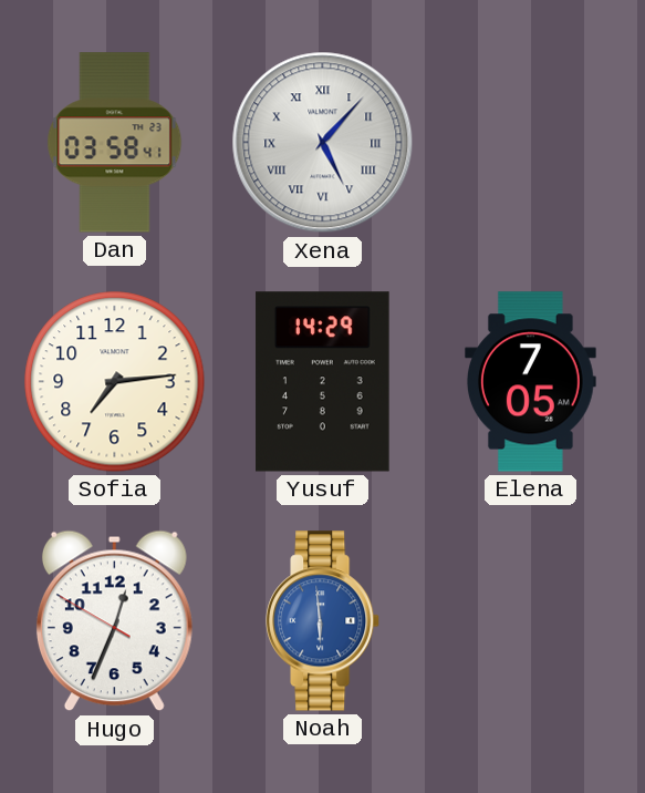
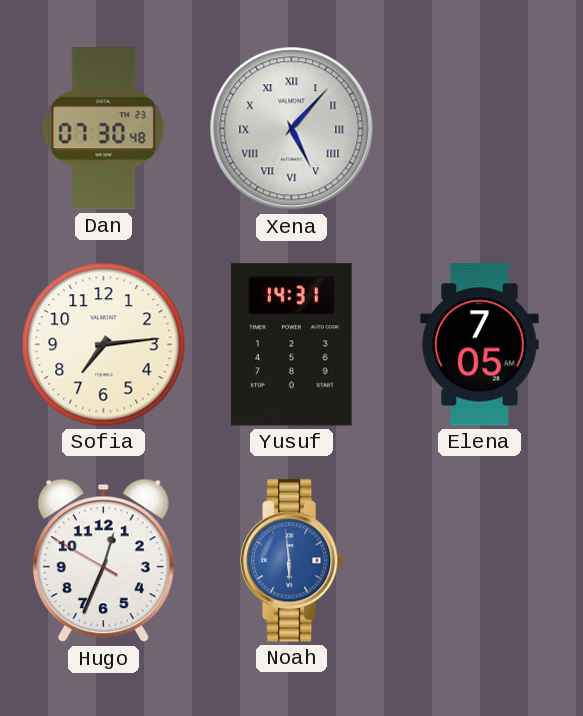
Dan: 03:58 -> 07:30 (104, 129)
Yusuf: 14:29 -> 14:31 (292, 345)
